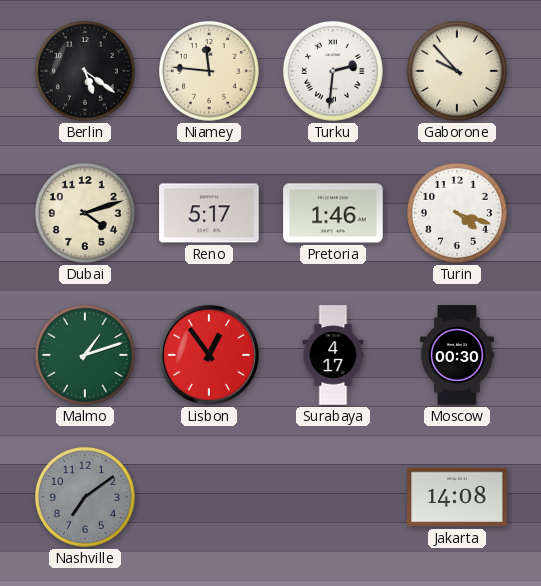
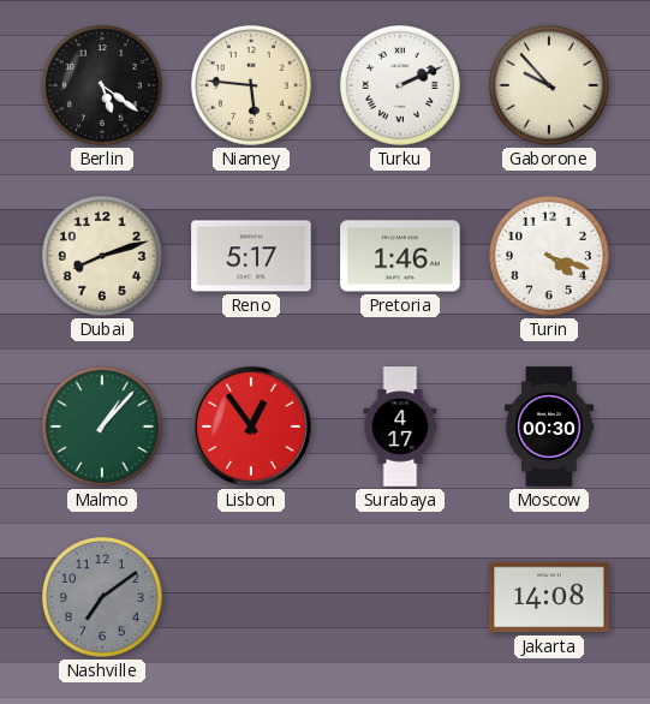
Niamey: 11:46 -> 5:46 (251, 85)
Turku: 2:31 -> 2:11 (400, 85)
Dubai: 4:12 -> 8:12 (102, 256)
Malmo: 1:12 -> 1:07 (102, 426)
